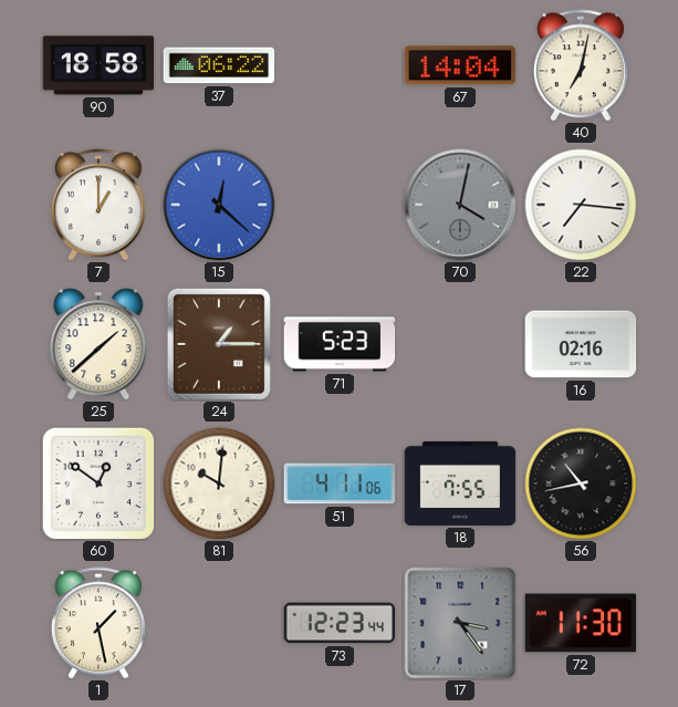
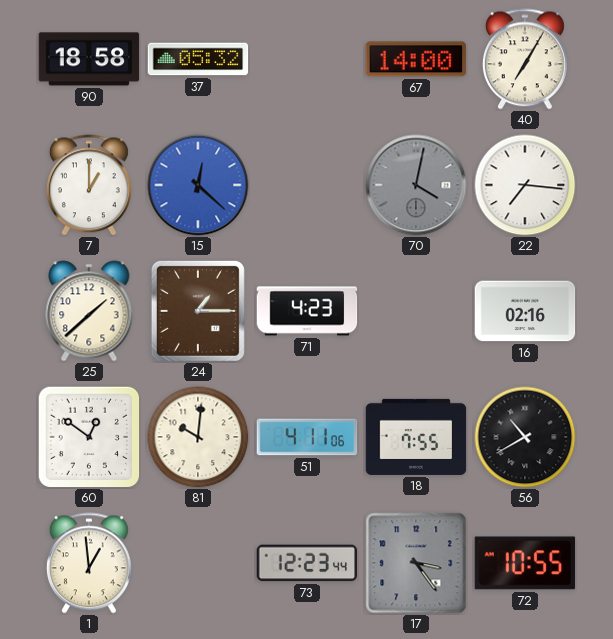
37: 06:22 -> 05:32 (198, 59)
67: 14:04 -> 14:00 (416, 59)
40: 7:02 -> 7:05 (525, 59)
71: 5:23 -> 4:23 (307, 311)
56: 10:43 -> 10:40 (525, 437)
1: 1:28 -> 12:59 (89, 563)
72: 11:30 -> 10:55 (525, 563)
